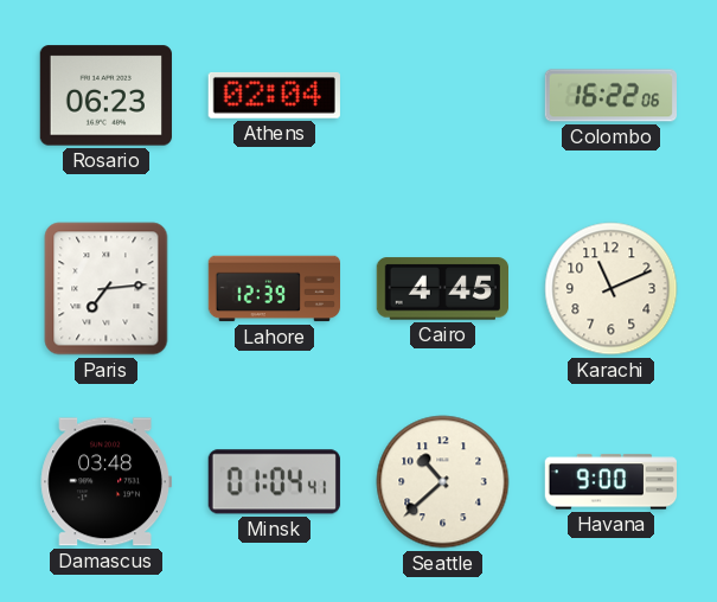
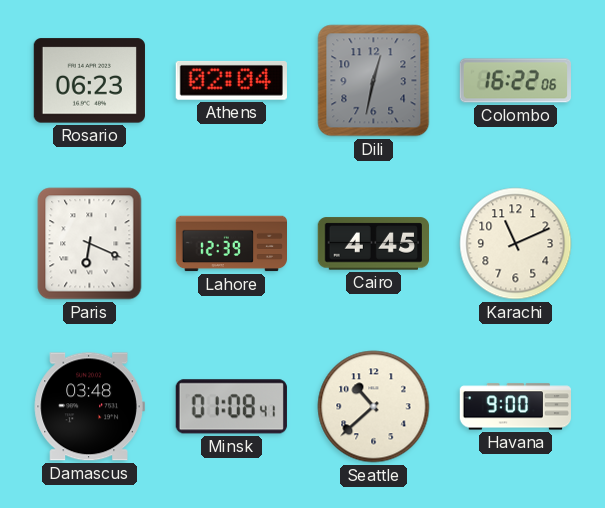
Dili: none -> 12:32 (374, 81)
Paris: 7:14 -> 6:19 (90, 244)
Minsk: 01:04 -> 01:08 (231, 407)
